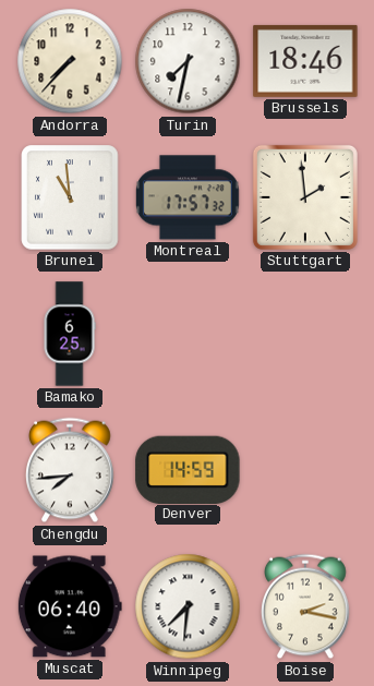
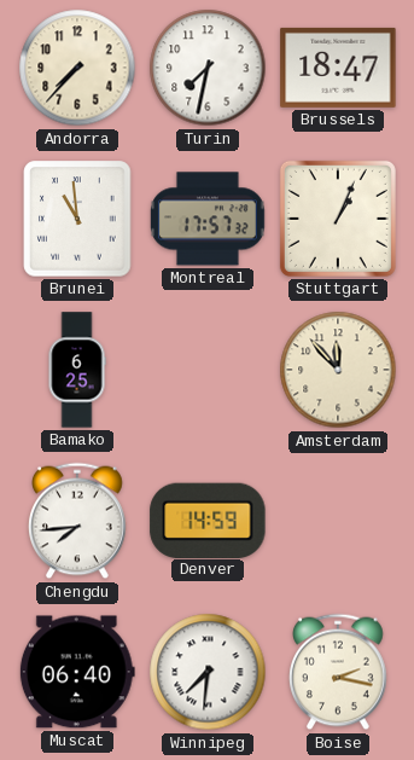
Brussels: 18:46 -> 18:47 (338, 68)
Stuttgart: 1:59 -> 1:04 (338, 219)
Amsterdam: none -> 11:53 (338, 370)
